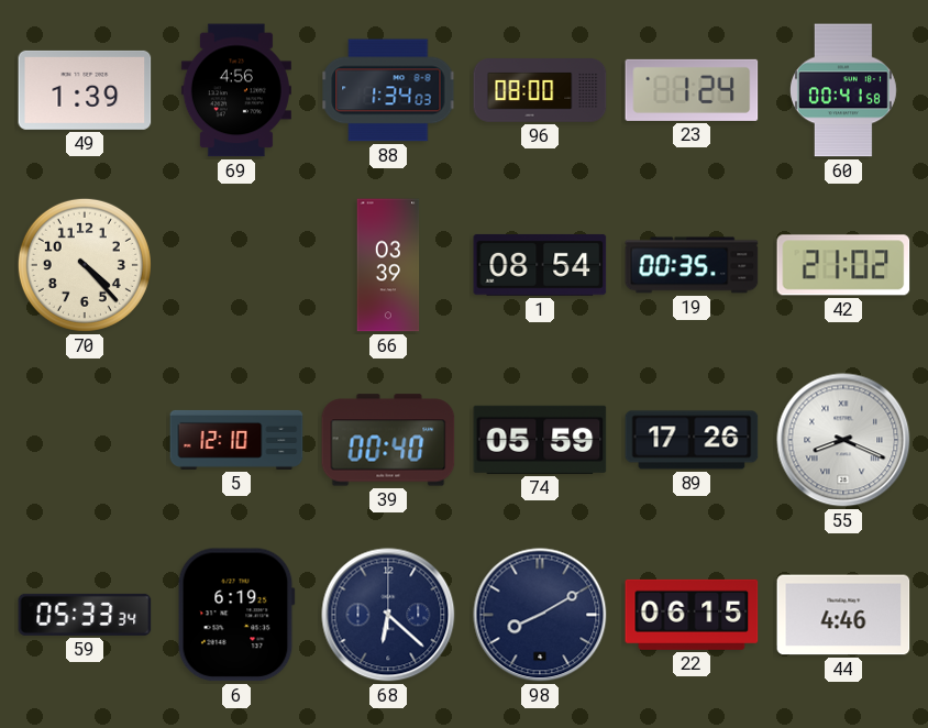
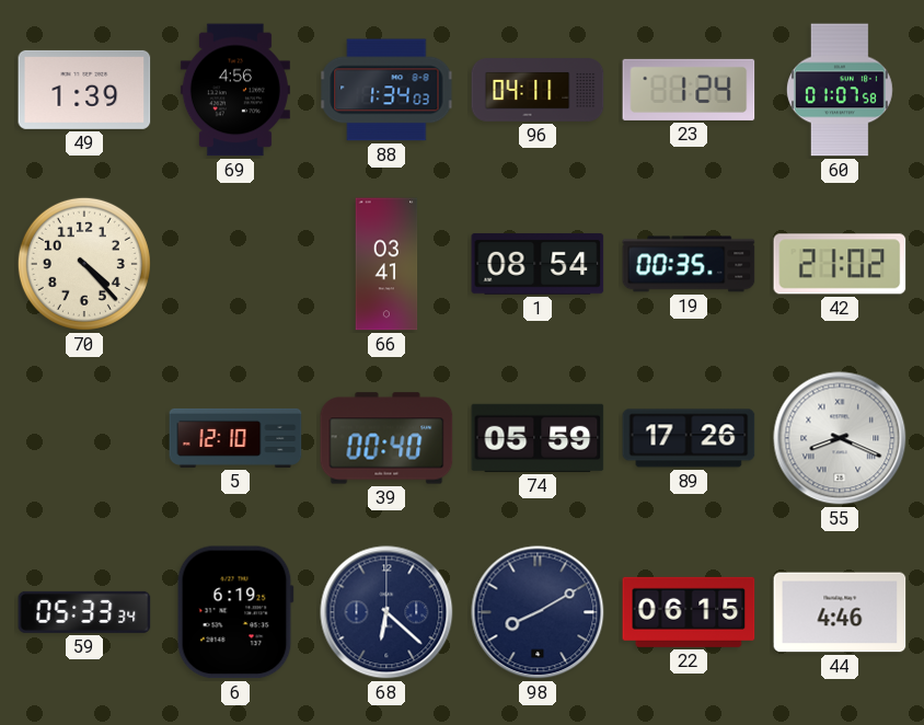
96: 08:00 -> 04:11 (538, 90)
60: 00:41 -> 01:07 (840, 90)
66: 03:39 -> 03:41 (386, 264)
